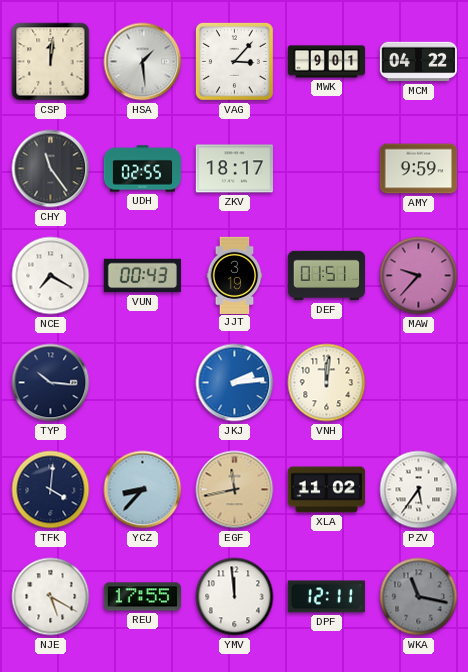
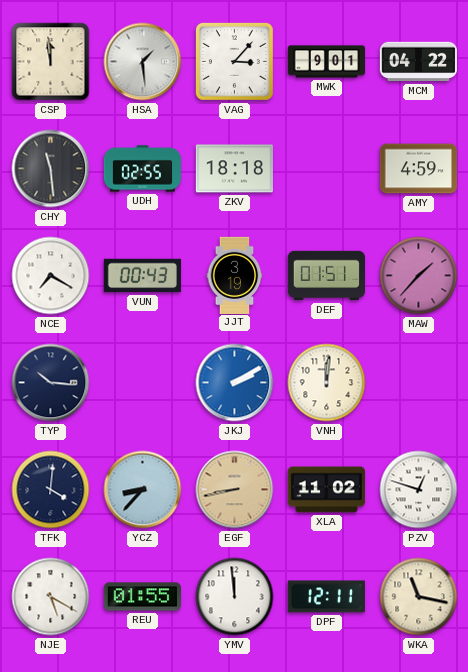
CSP: 12:01 -> 11:59 (51, 62)
CHY: 11:24 -> 11:29 (51, 169)
ZKV: 18:17 -> 18:18 (234, 169)
AMY: 9:59 -> 4:59 (418, 169)
MAW: 9:37 -> 1:37 (419, 276)
JKJ: 2:14 -> 2:10 (235, 383)
EGF: 11:43 -> 8:43 (235, 490)
PZV: 5:36 -> 12:48 (419, 490)
REU: 17:55 -> 01:55 (142, 597)
WKA dial: grey -> cream (419, 597)
